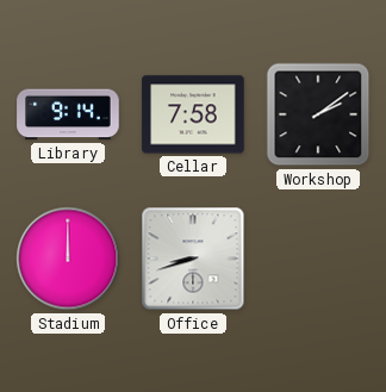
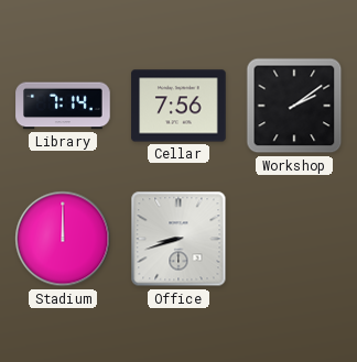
Library: 9:14 -> 7:14 (63, 106)
Cellar: 7:58 -> 7:56 (178, 106)
